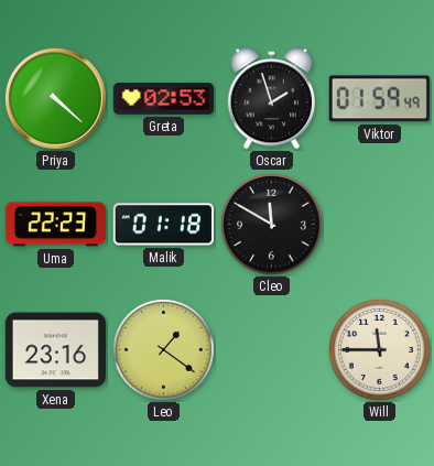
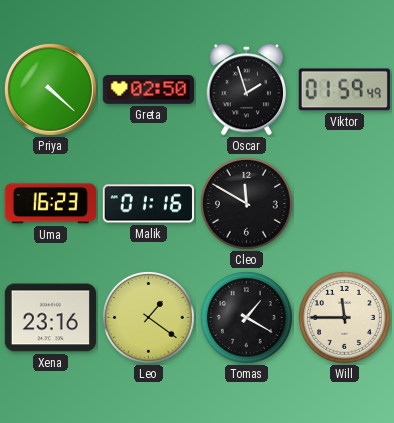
Greta: 02:53 -> 02:50 (148, 90)
Uma: 22:23 -> 16:23 (50, 204)
Malik: 01:18 -> 01:16 (148, 204)
Tomas: none -> 1:20 (246, 317)
